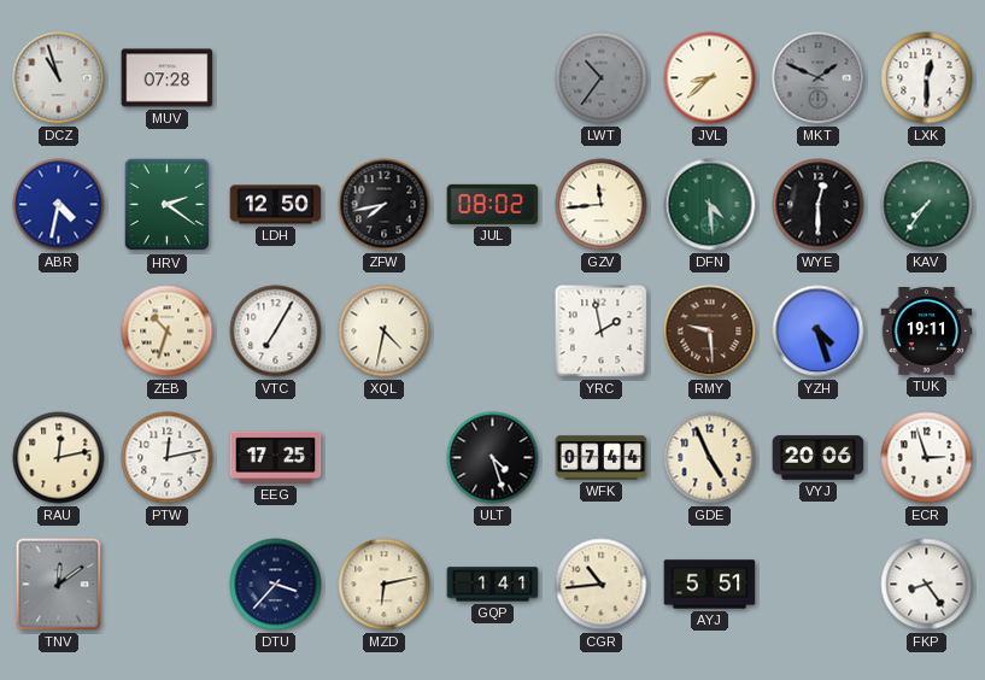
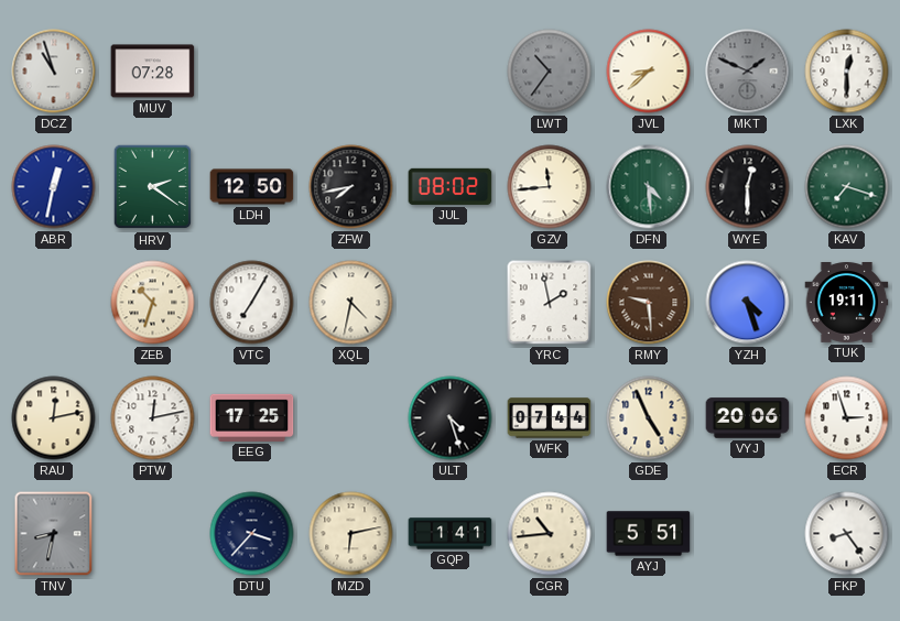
ABR: 4:32 -> 12:32 (54, 187)
KAV: 7:36 -> 7:18 (847, 187)
TNV: 12:09 -> 8:32 (54, 534)
